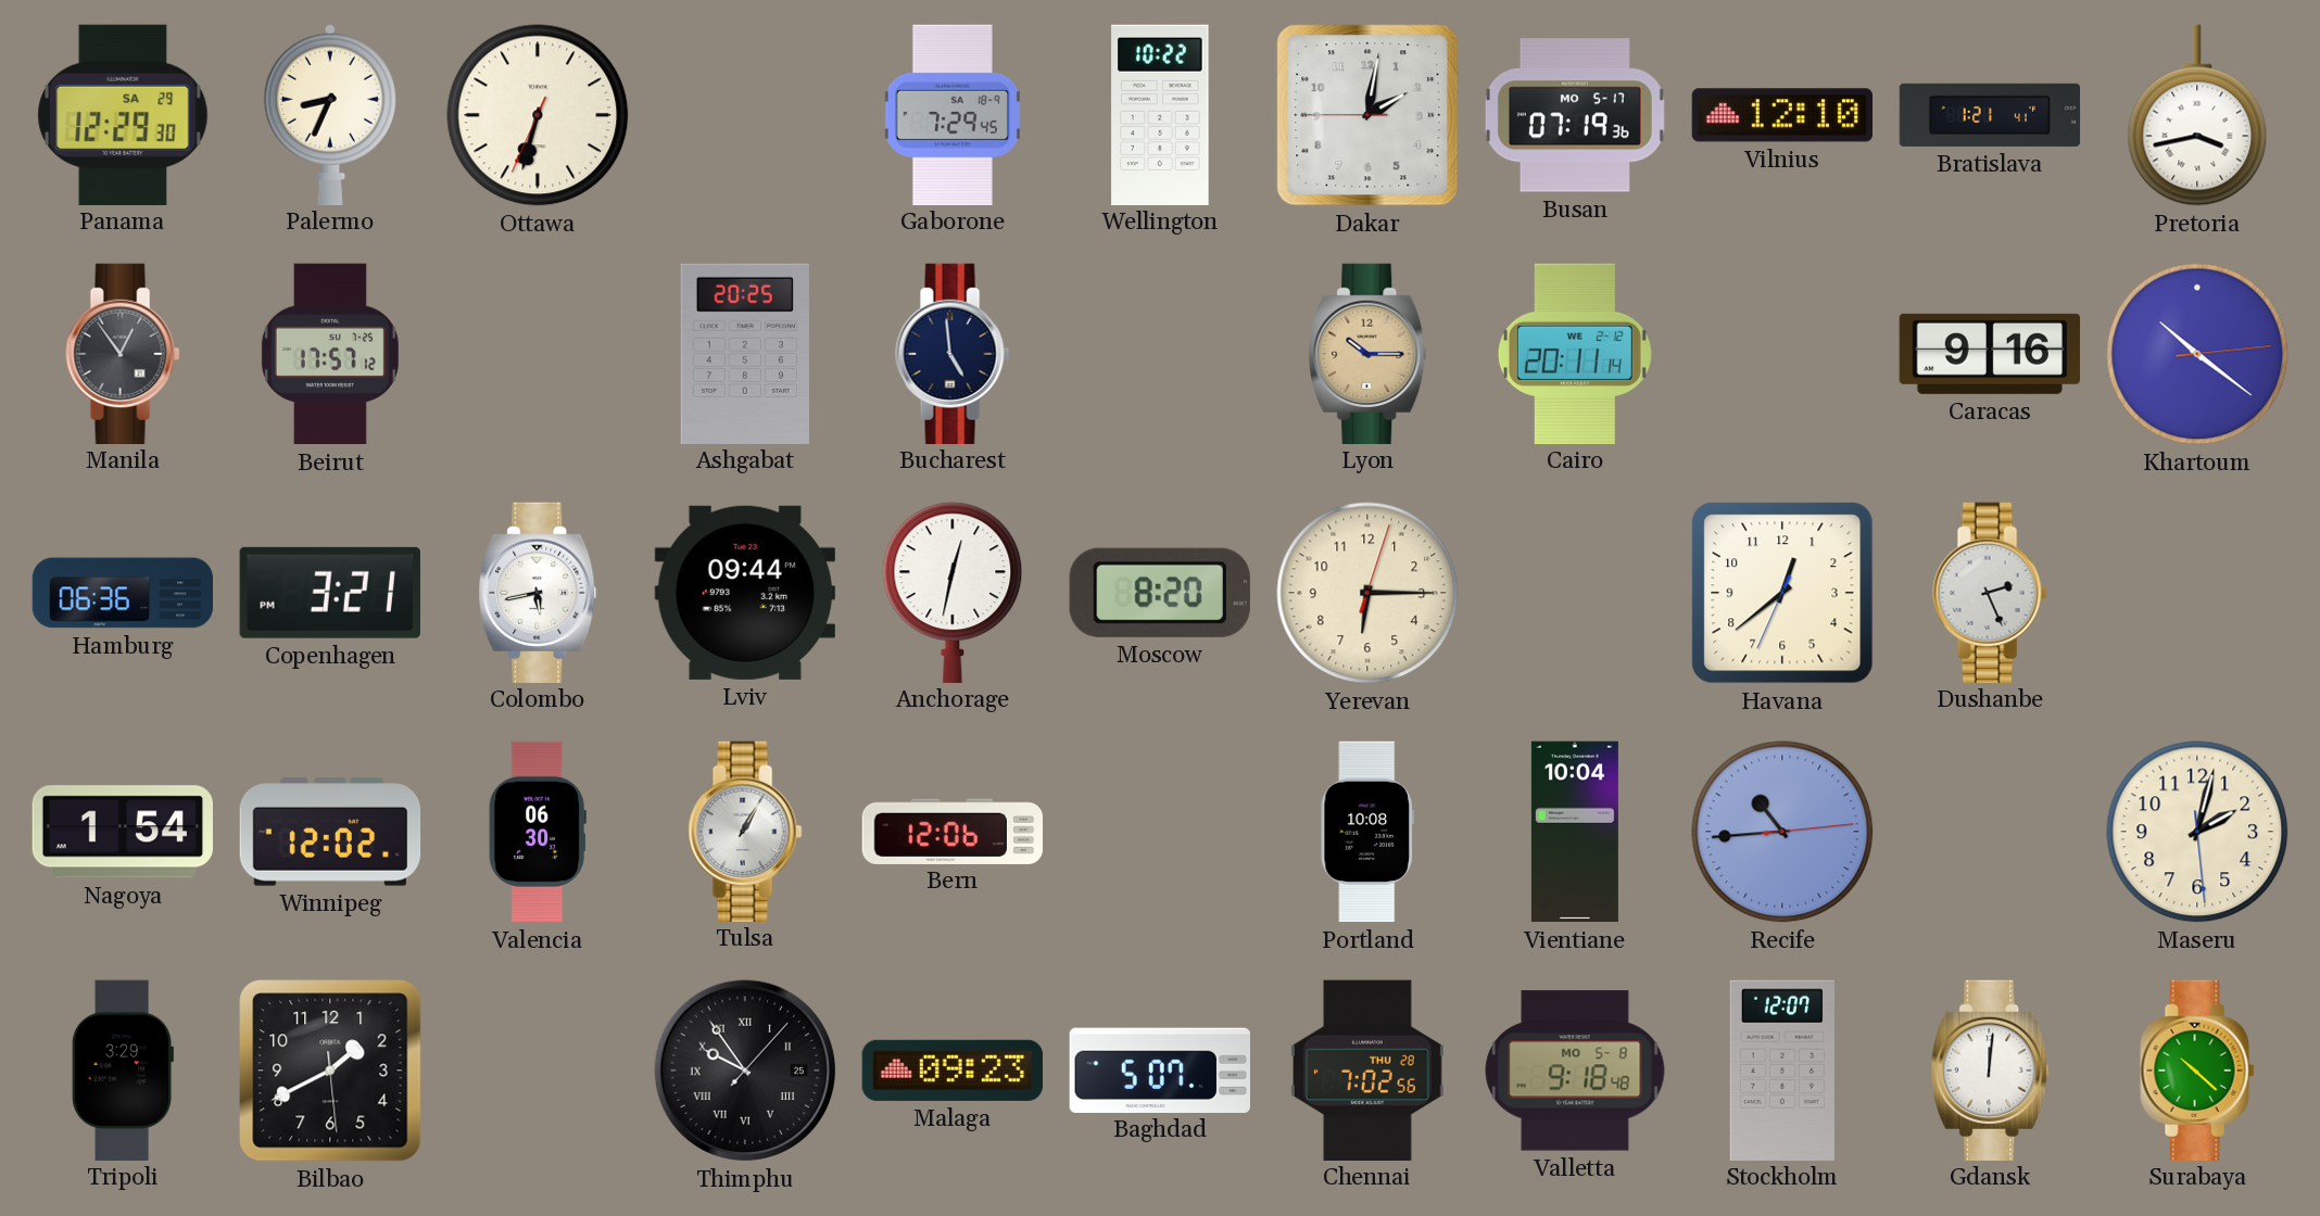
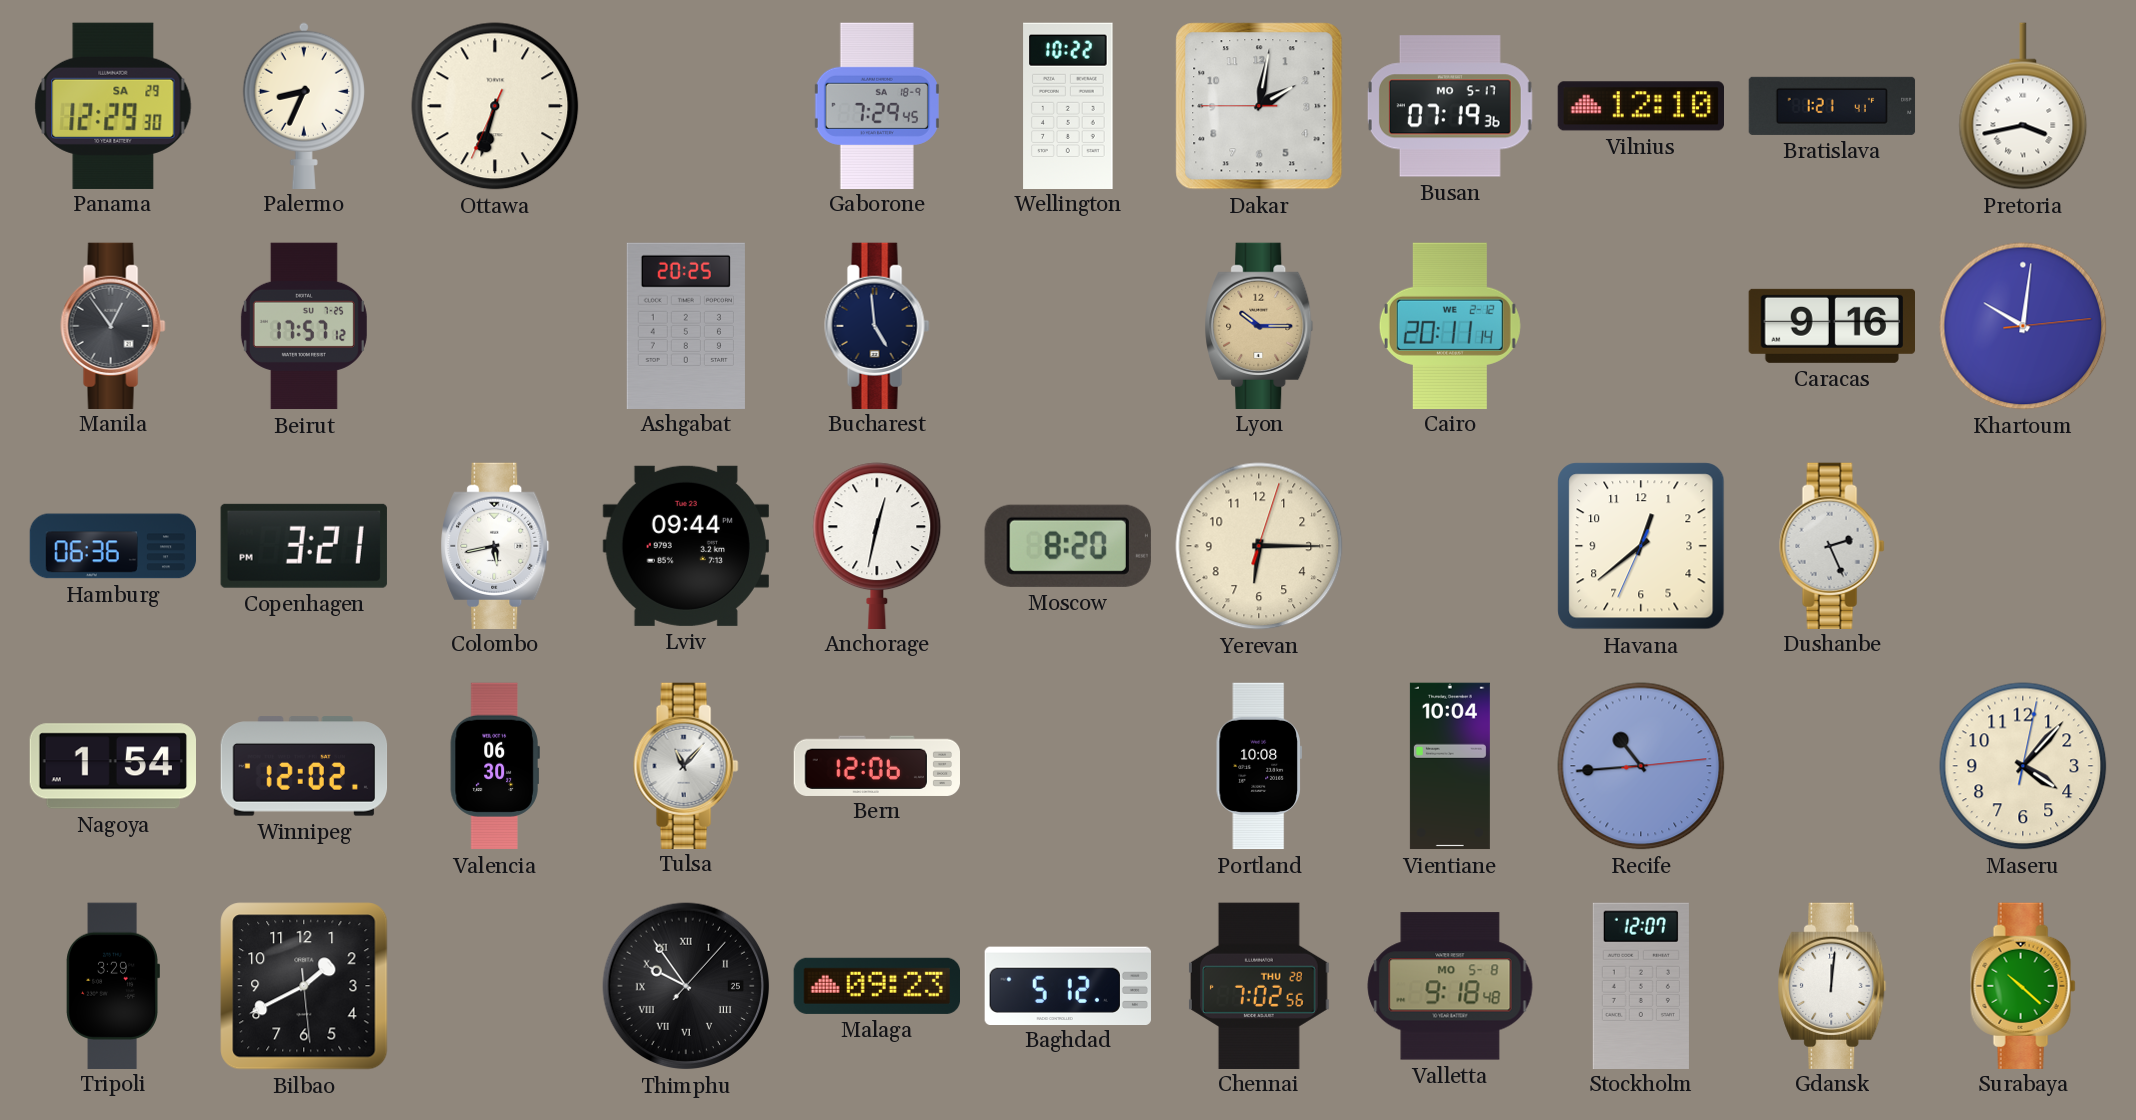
Khartoum: 10:21 -> 10:01 (2023, 326)
Tulsa: 1:05 -> 11:07 (686, 765)
Maseru: 2:02 -> 4:07 (2023, 766)
Baghdad: 5:07 -> 5:12 (1068, 985)
